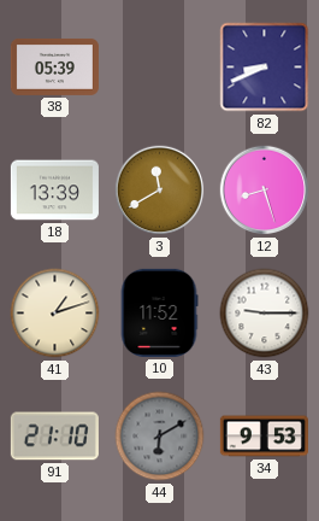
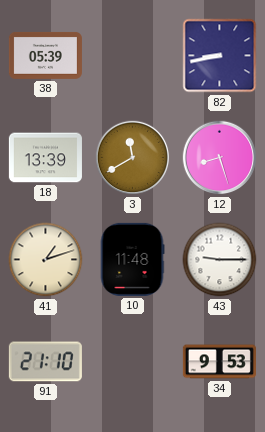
82: 8:41 -> 8:43 (220, 56)
10: 11:52 -> 11:48 (132, 259)
44: 6:10 -> none (160, 437)
